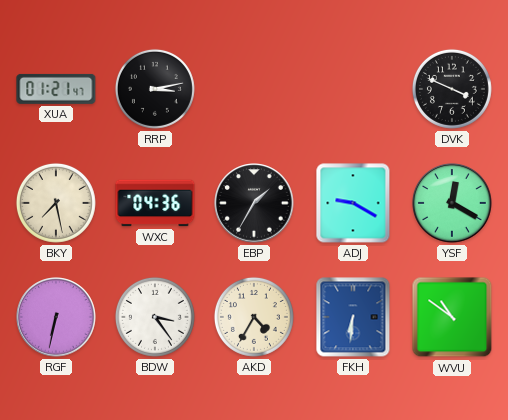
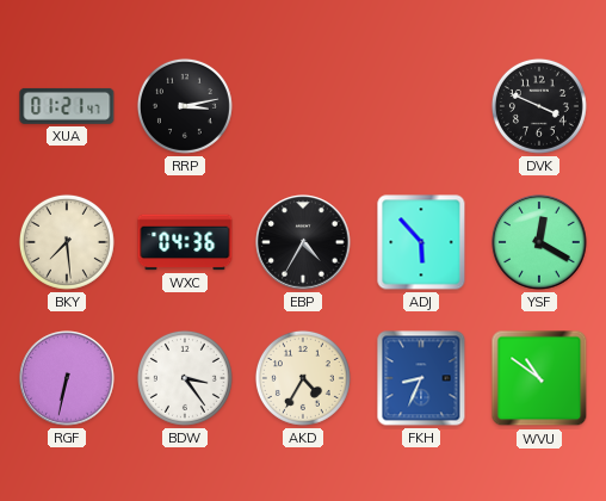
BKY: 7:28 -> 7:29 (67, 242)
EBP: 1:35 -> 4:35 (303, 242)
ADJ: 9:20 -> 5:53 (421, 242)
FKH: 6:31 -> 8:34 (421, 378)
